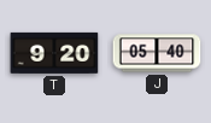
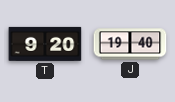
J: 05:40 -> 19:40 (130, 44)
